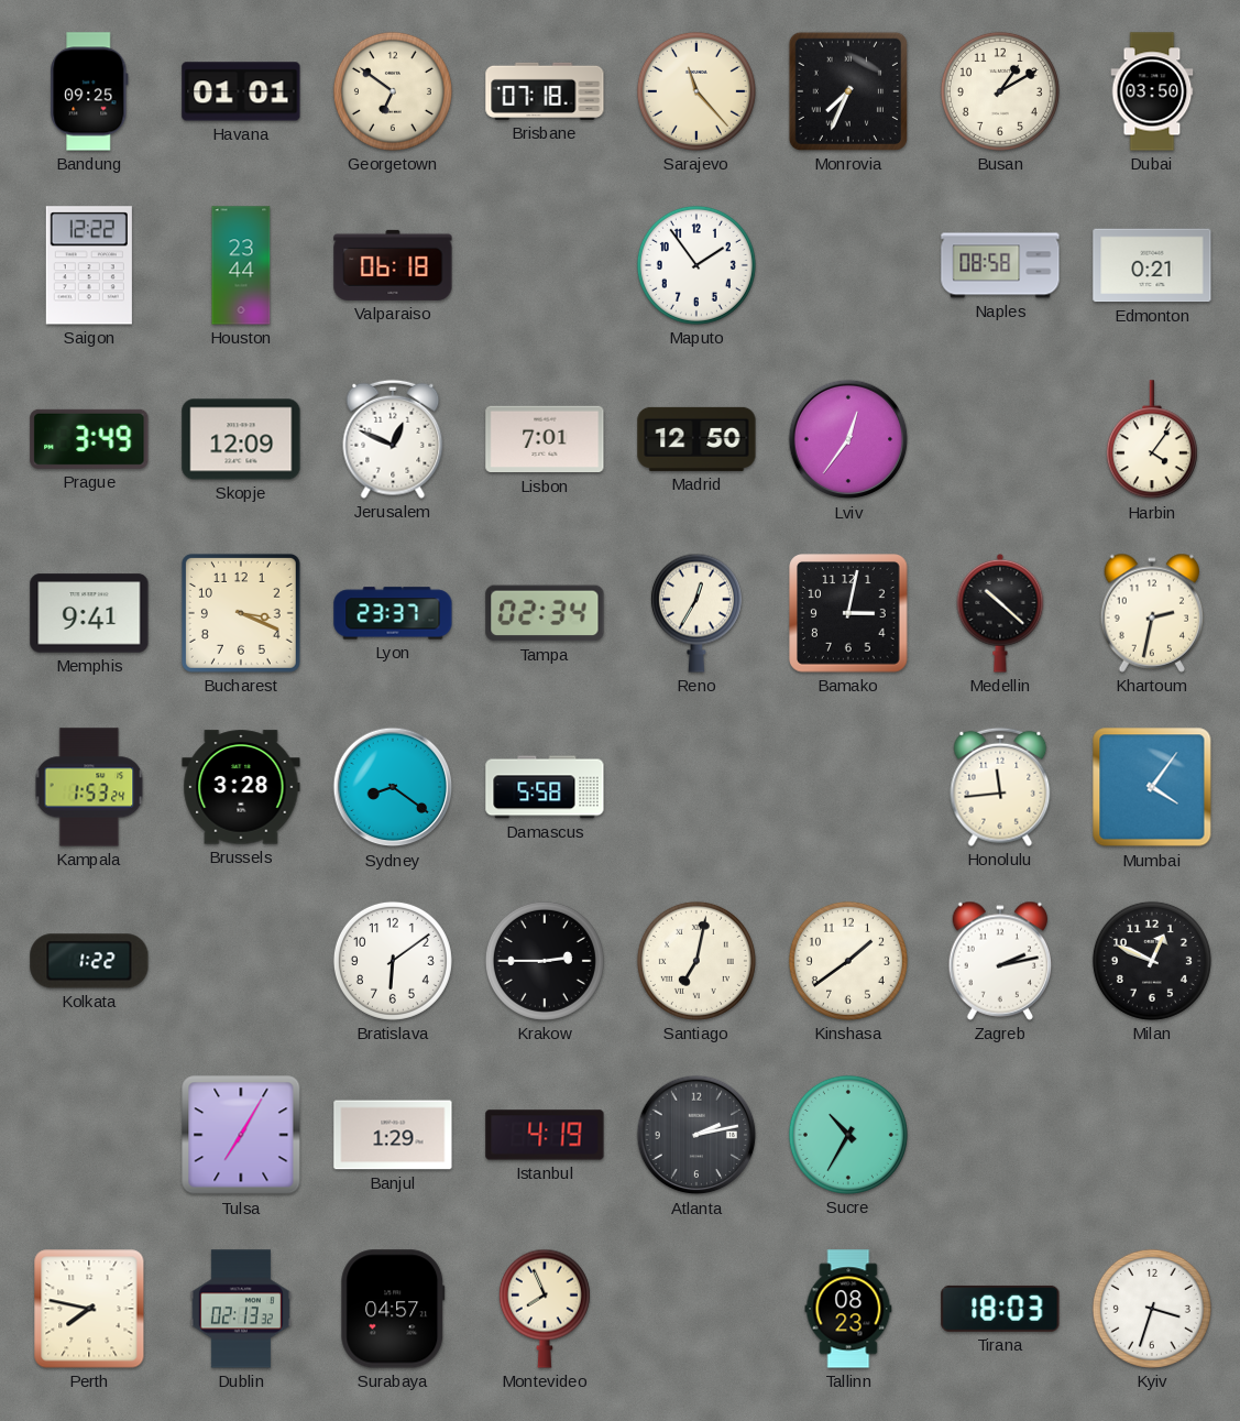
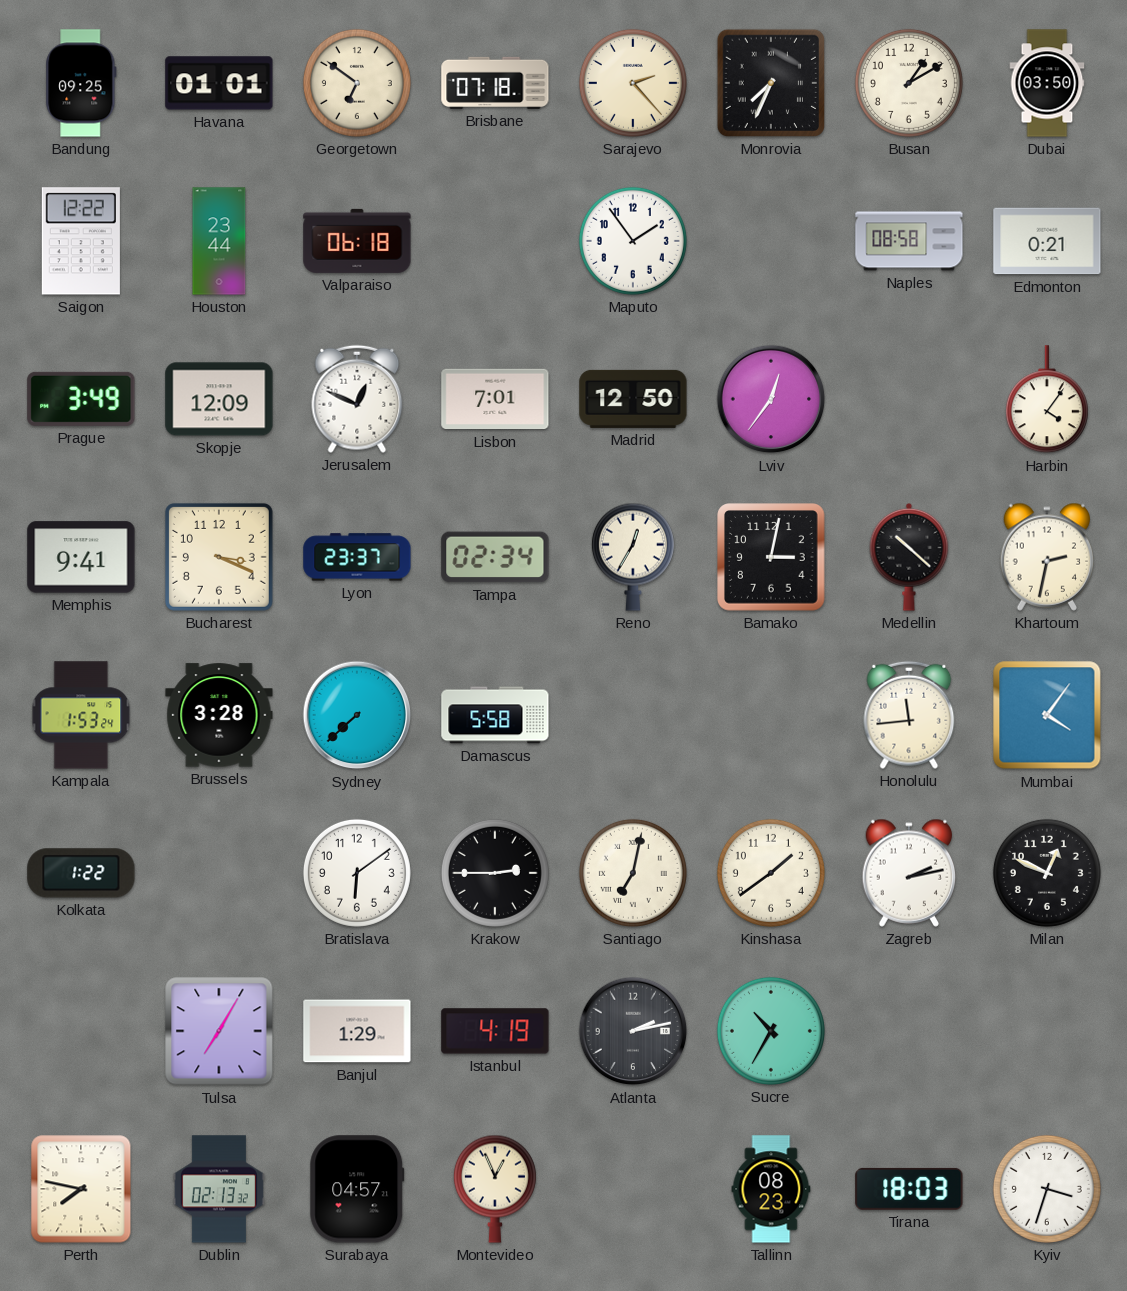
Sarajevo: 11:23 -> 2:23 (633, 83)
Sydney: 8:21 -> 7:38 (357, 715)
Montevideo: 7:56 -> 12:56 (495, 1189)
